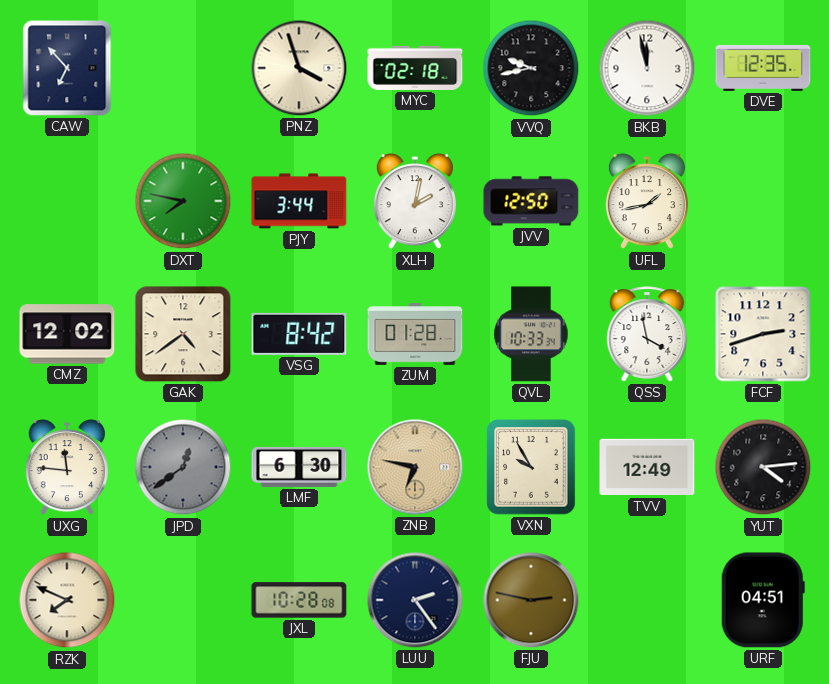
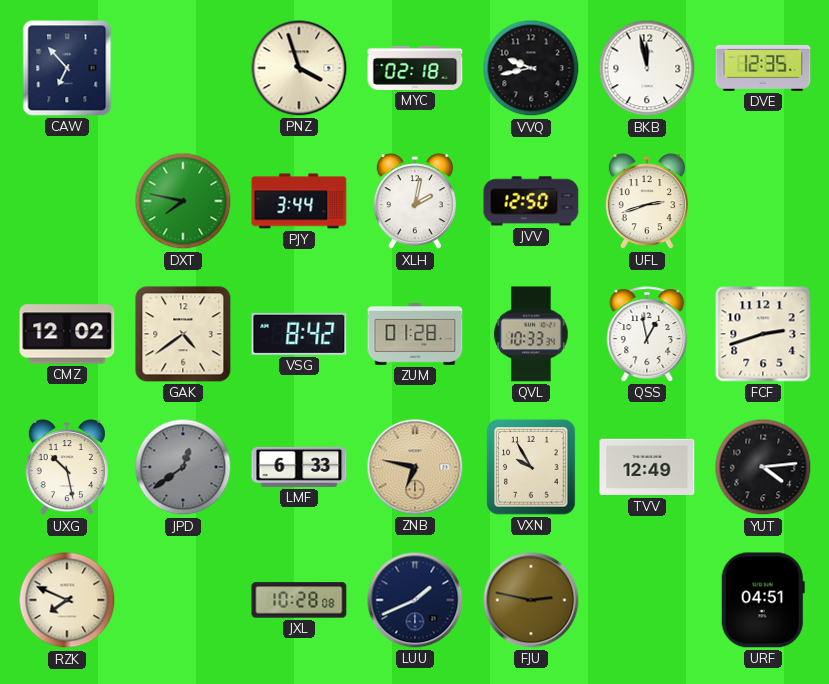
UFL: 1:43 -> 2:42 (647, 202)
QSS: 3:58 -> 12:58 (647, 334)
UXG: 11:46 -> 10:28 (67, 468)
LMF: 6:30 -> 6:33 (299, 467)
LUU: 2:24 -> 1:41 (415, 600)
